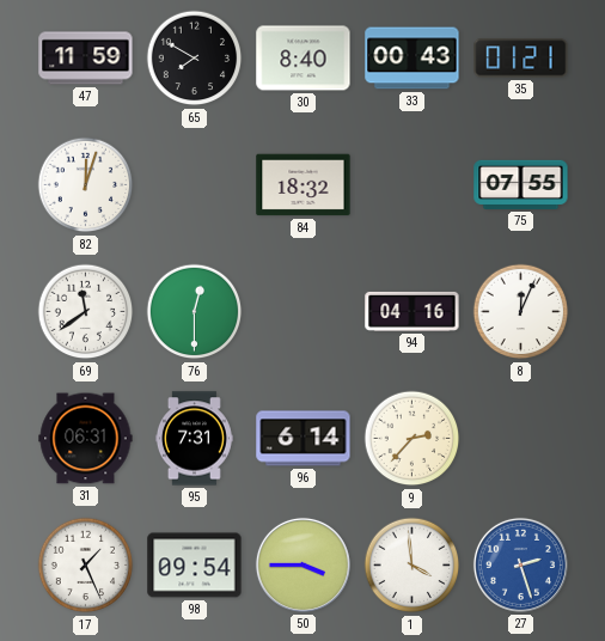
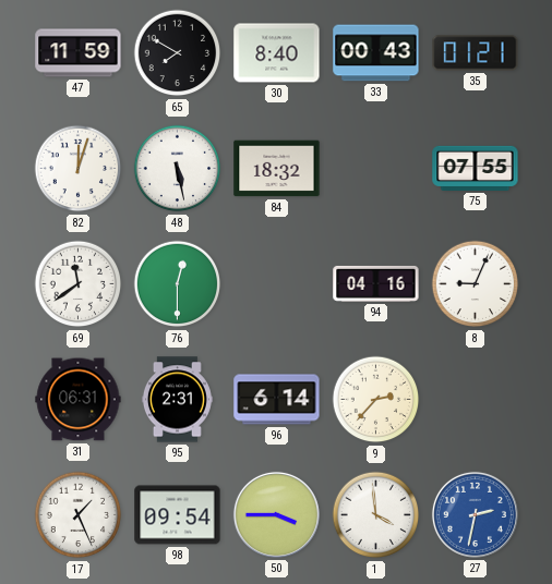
48: none -> 5:28 (178, 169)
8: 12:04 -> 9:04 (476, 284)
95: 7:31 -> 2:31 (177, 400)
27: 2:27 -> 2:32 (475, 514)
